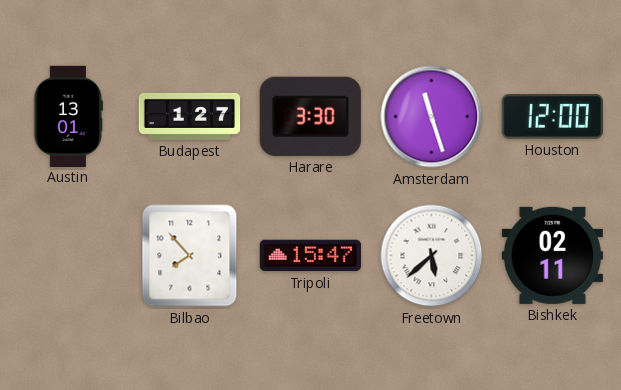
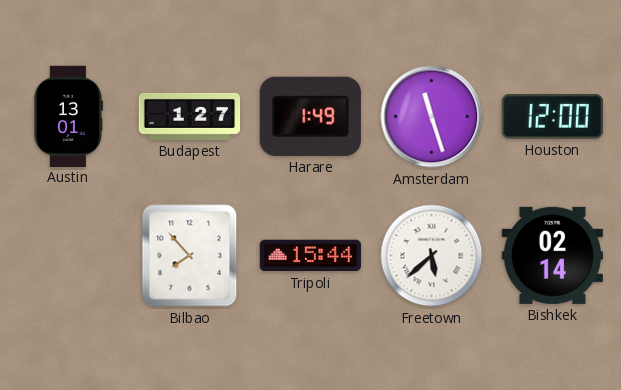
Harare: 3:30 -> 1:49 (310, 116)
Tripoli: 15:47 -> 15:44 (310, 256)
Bishkek: 02:11 -> 02:14 (552, 255)
